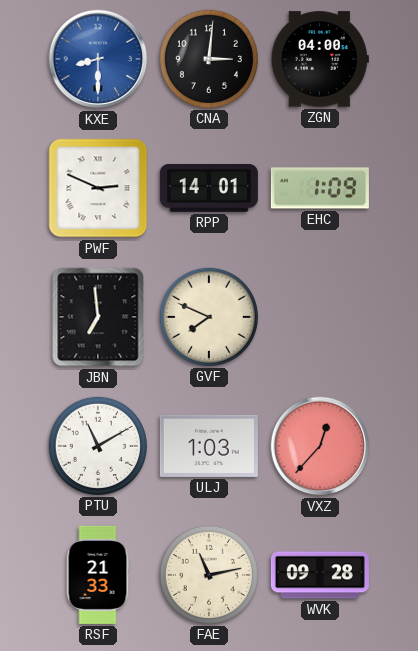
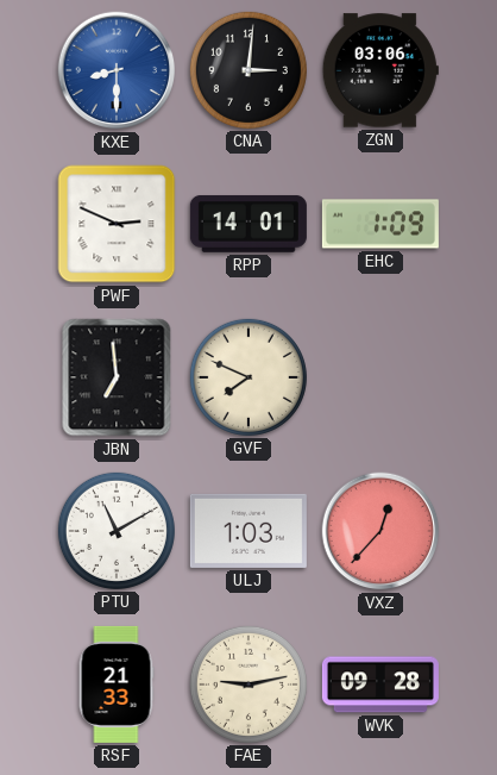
ZGN: 04:00 -> 03:06 (380, 70)
FAE: 11:13 -> 9:13 (248, 685)
